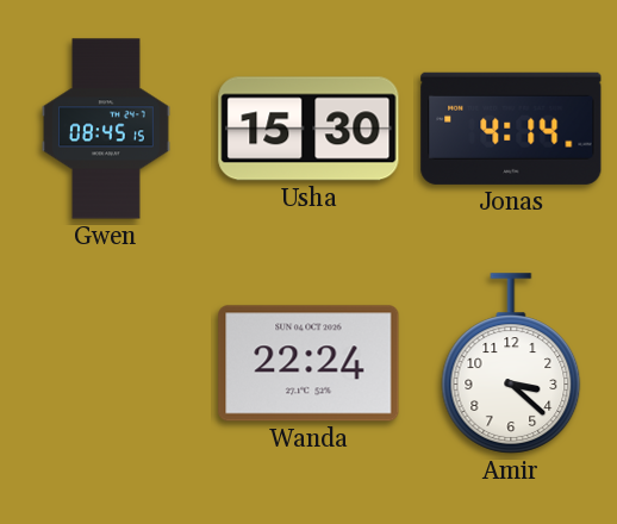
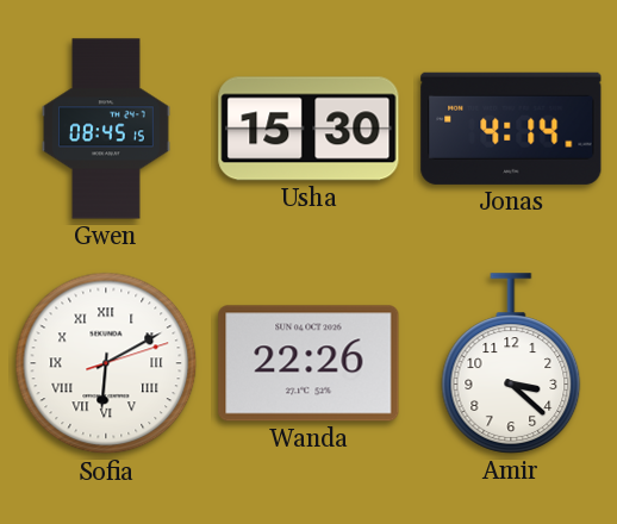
Sofia: none -> 6:10 (106, 363)
Wanda: 22:24 -> 22:26 (308, 363)
